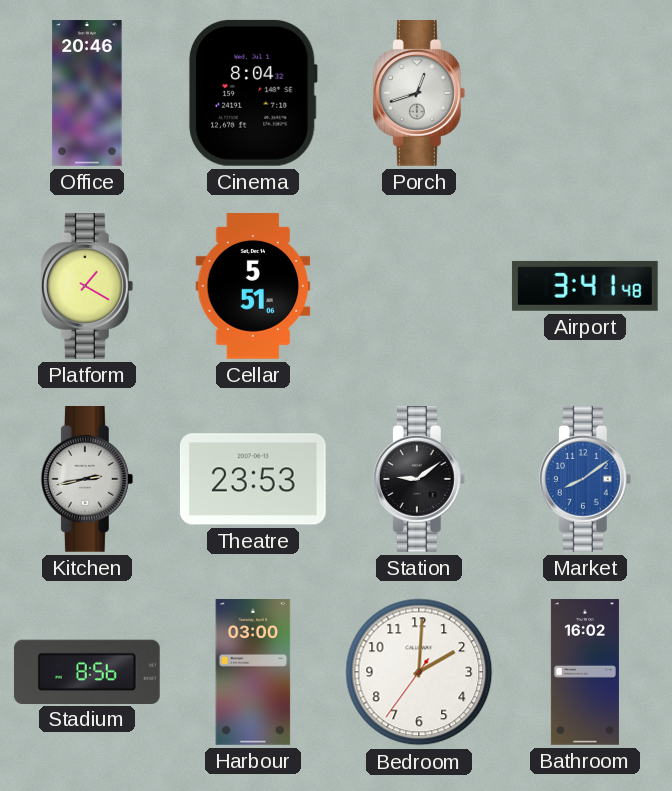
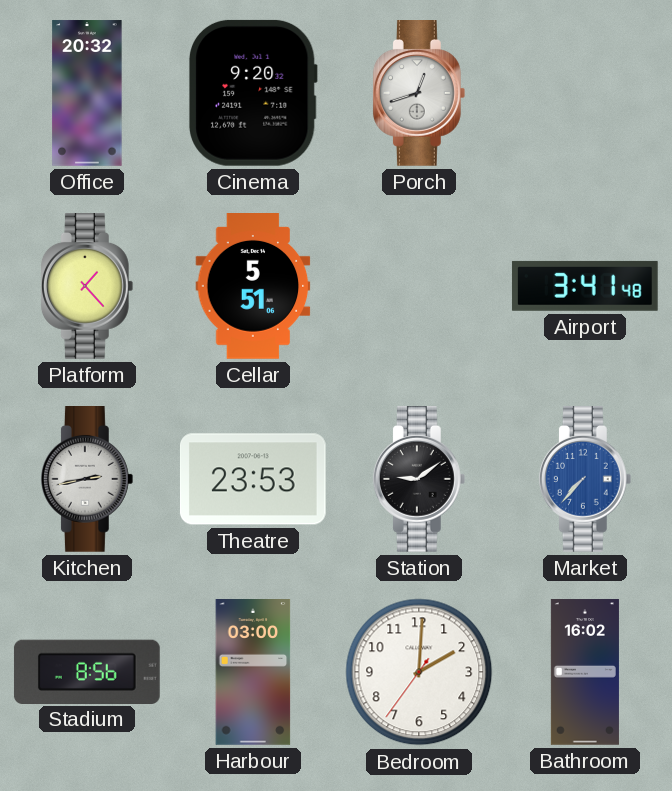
Office: 20:46 -> 20:32 (87, 93)
Cinema: 8:04 -> 9:20 (253, 93)
Platform: 1:20 -> 1:23 (87, 287)
Market: 8:09 -> 7:37 (585, 480)
